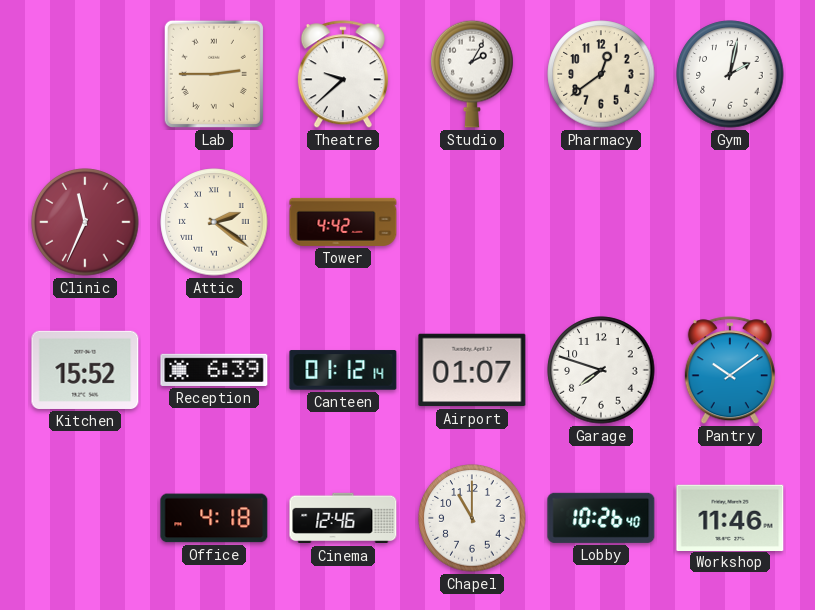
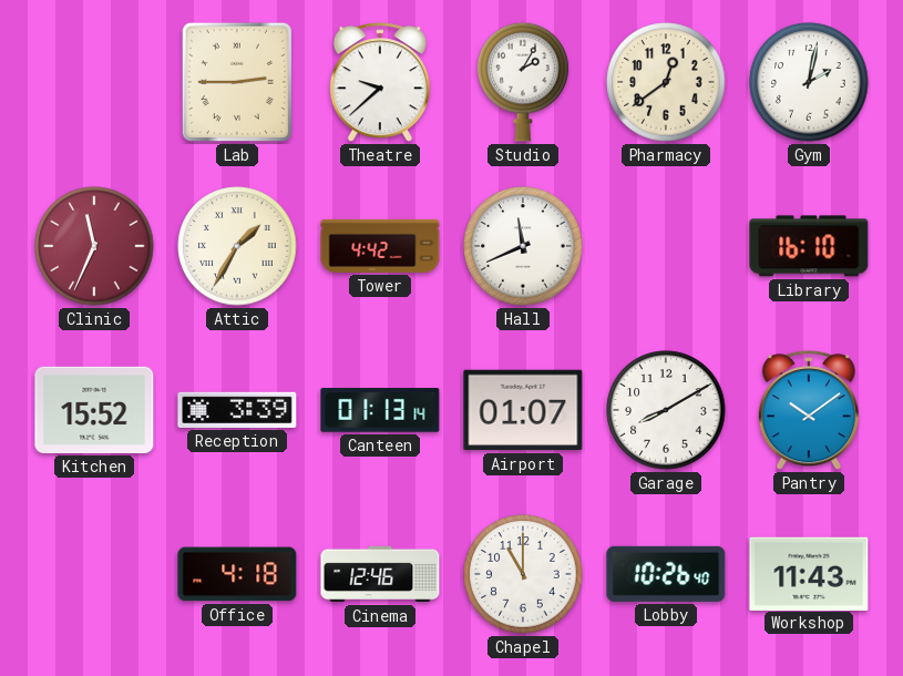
Attic: 2:21 -> 1:35 (237, 246)
Hall: none -> 11:41 (523, 246)
Library: none -> 16:10 (809, 246)
Reception: 6:39 -> 3:39 (237, 410)
Canteen: 01:12 -> 01:13 (380, 410)
Garage: 7:48 -> 8:10 (666, 410)
Workshop: 11:46 -> 11:43 (809, 573)
